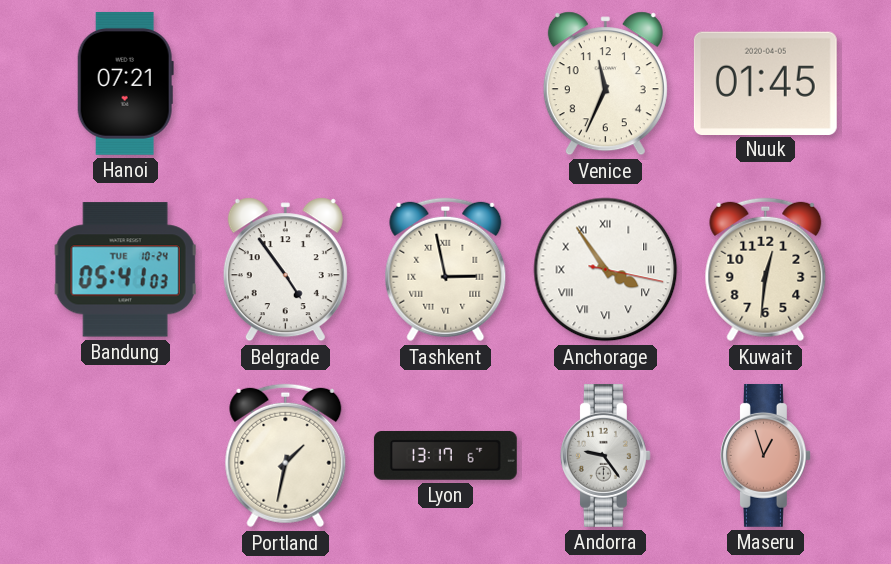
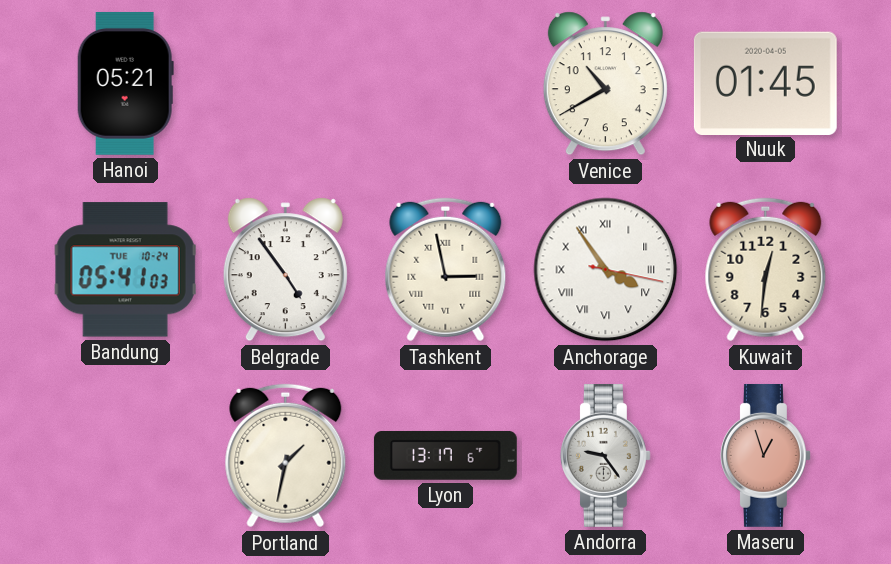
Hanoi: 07:21 -> 05:21 (125, 83)
Venice: 11:34 -> 10:40 (605, 84)
